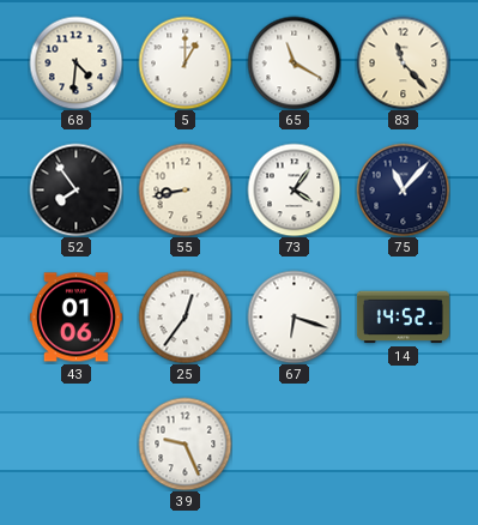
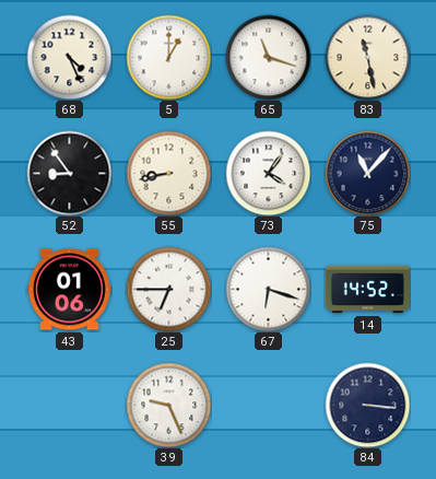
68: 4:31 -> 4:26 (69, 57)
65: 11:20 -> 11:18 (268, 57)
83: 11:23 -> 11:28 (367, 57)
52: 7:54 -> 8:54 (69, 173)
25: 12:36 -> 6:45 (168, 289)
84: none -> 3:16 (367, 405)
